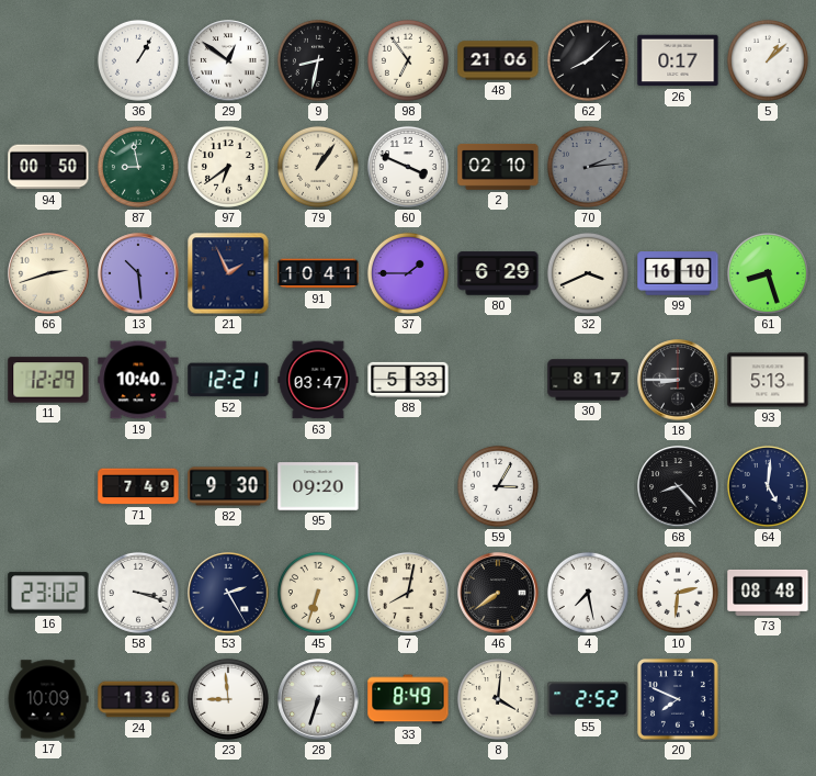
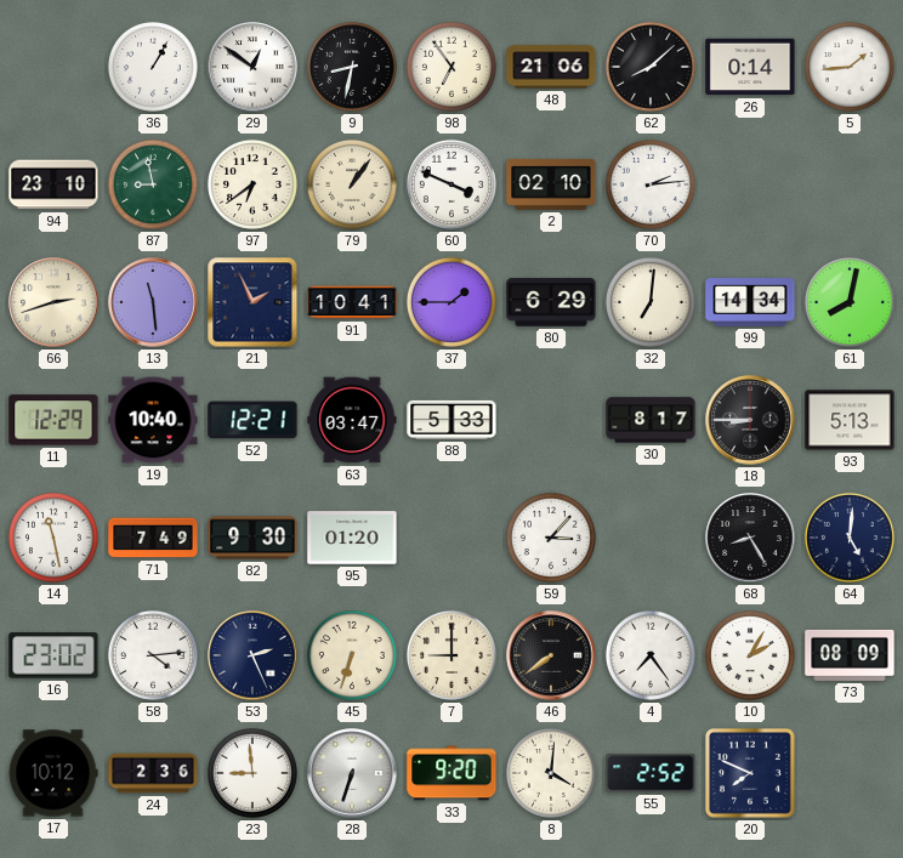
26: 0:17 -> 0:14 (750, 67)
5: 1:08 -> 1:44 (850, 67)
94: 00:50 -> 23:10 (53, 184)
70 dial: grey -> white (651, 184)
13: 10:29 -> 11:29 (153, 302)
32: 3:41 -> 7:01 (651, 302)
99: 16:10 -> 14:34 (750, 302)
61: 8:27 -> 8:02 (850, 302)
14: none -> 11:28 (53, 538)
95: 09:20 -> 01:20 (352, 538)
59: 3:05 -> 3:07 (551, 538)
68: 8:23 -> 8:25 (750, 538)
58: 3:18 -> 4:14 (153, 655)
53: 2:25 -> 2:26 (252, 655)
7: 8:02 -> 9:00 (451, 655)
4: 7:28 -> 7:24 (651, 655)
10: 2:31 -> 2:05 (750, 655)
73: 08:48 -> 08:09 (850, 655)
17: 10:09 -> 10:12 (53, 773)
24: 1:36 -> 2:36 (153, 773)
33: 8:49 -> 9:20 (451, 773)
